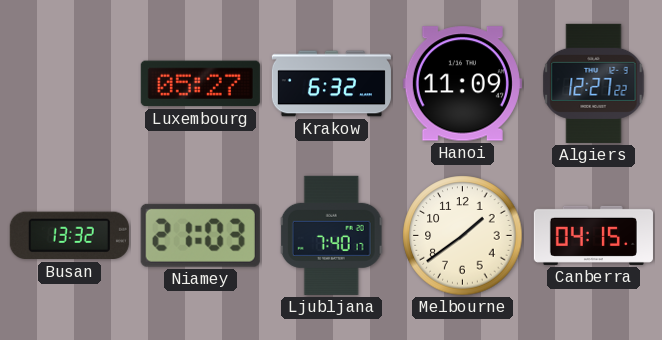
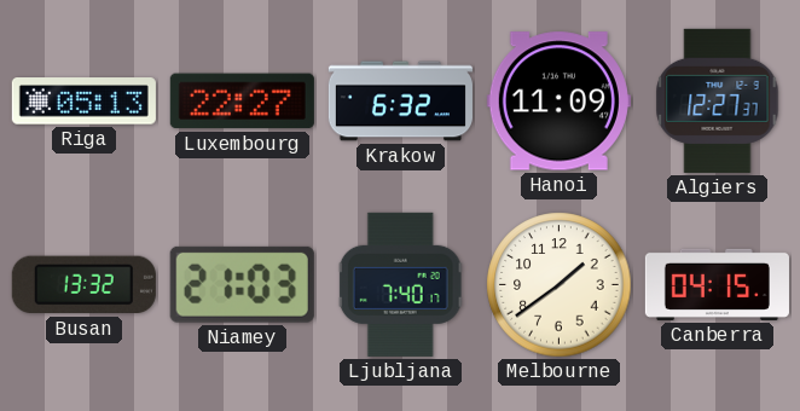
Riga: none -> 05:13 (83, 102)
Luxembourg: 05:27 -> 22:27 (242, 102)
Algiers: 12:27:22 -> 12:27:37 (718, 100)
